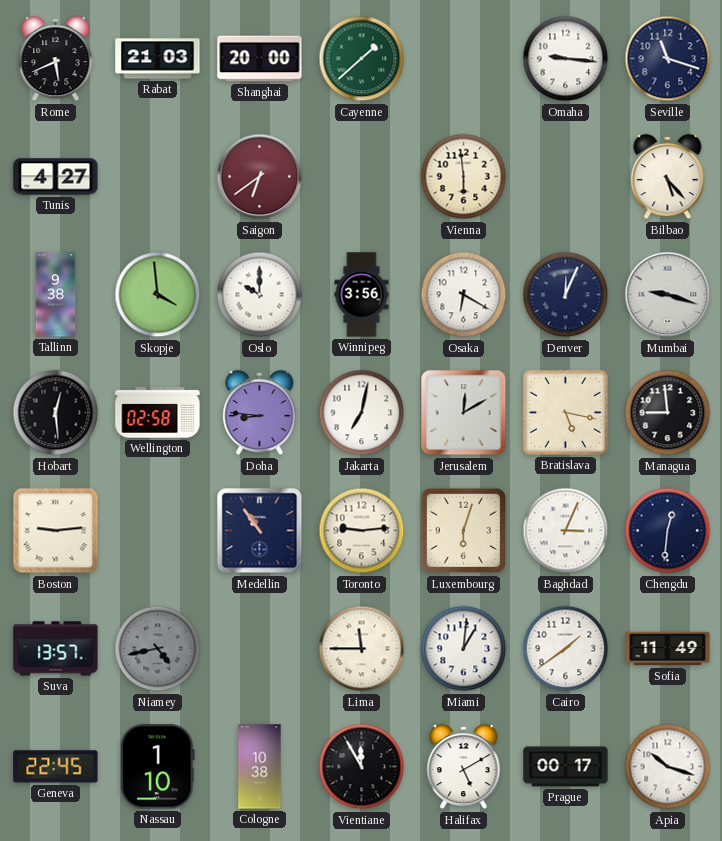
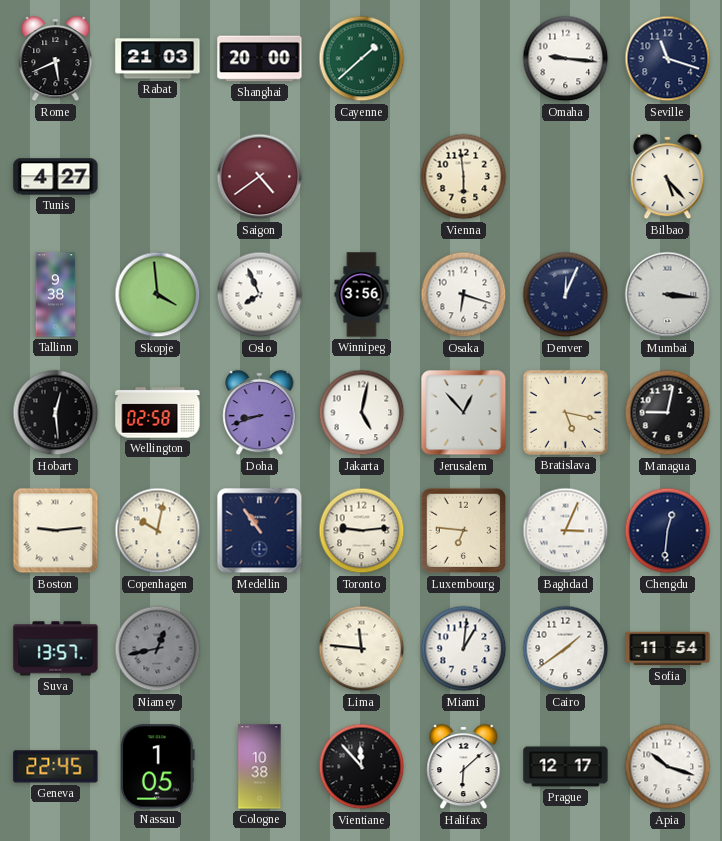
Saigon: 6:39 -> 4:39 (260, 177)
Oslo: 10:00 -> 7:56 (260, 295)
Osaka: 6:20 -> 6:18 (464, 295)
Mumbai: 9:18 -> 3:16 (668, 295)
Doha: 8:46 -> 8:42 (260, 413)
Jakarta: 7:02 -> 5:02 (362, 413)
Jerusalem: 12:10 -> 12:53 (464, 413)
Managua: 8:59 -> 9:02 (668, 413)
Copenhagen: none -> 10:02 (158, 531)
Luxembourg: 6:03 -> 6:46 (464, 531)
Niamey: 4:43 -> 12:43 (158, 649)
Lima: 11:45 -> 11:46 (362, 649)
Sofia: 11:49 -> 11:54 (668, 649)
Nassau: 1:10 -> 1:05 (157, 767)
Vientiane: 11:55 -> 11:53 (362, 767)
Halifax: 5:10 -> 6:08 (464, 767)
Prague: 00:17 -> 12:17 (566, 767)
